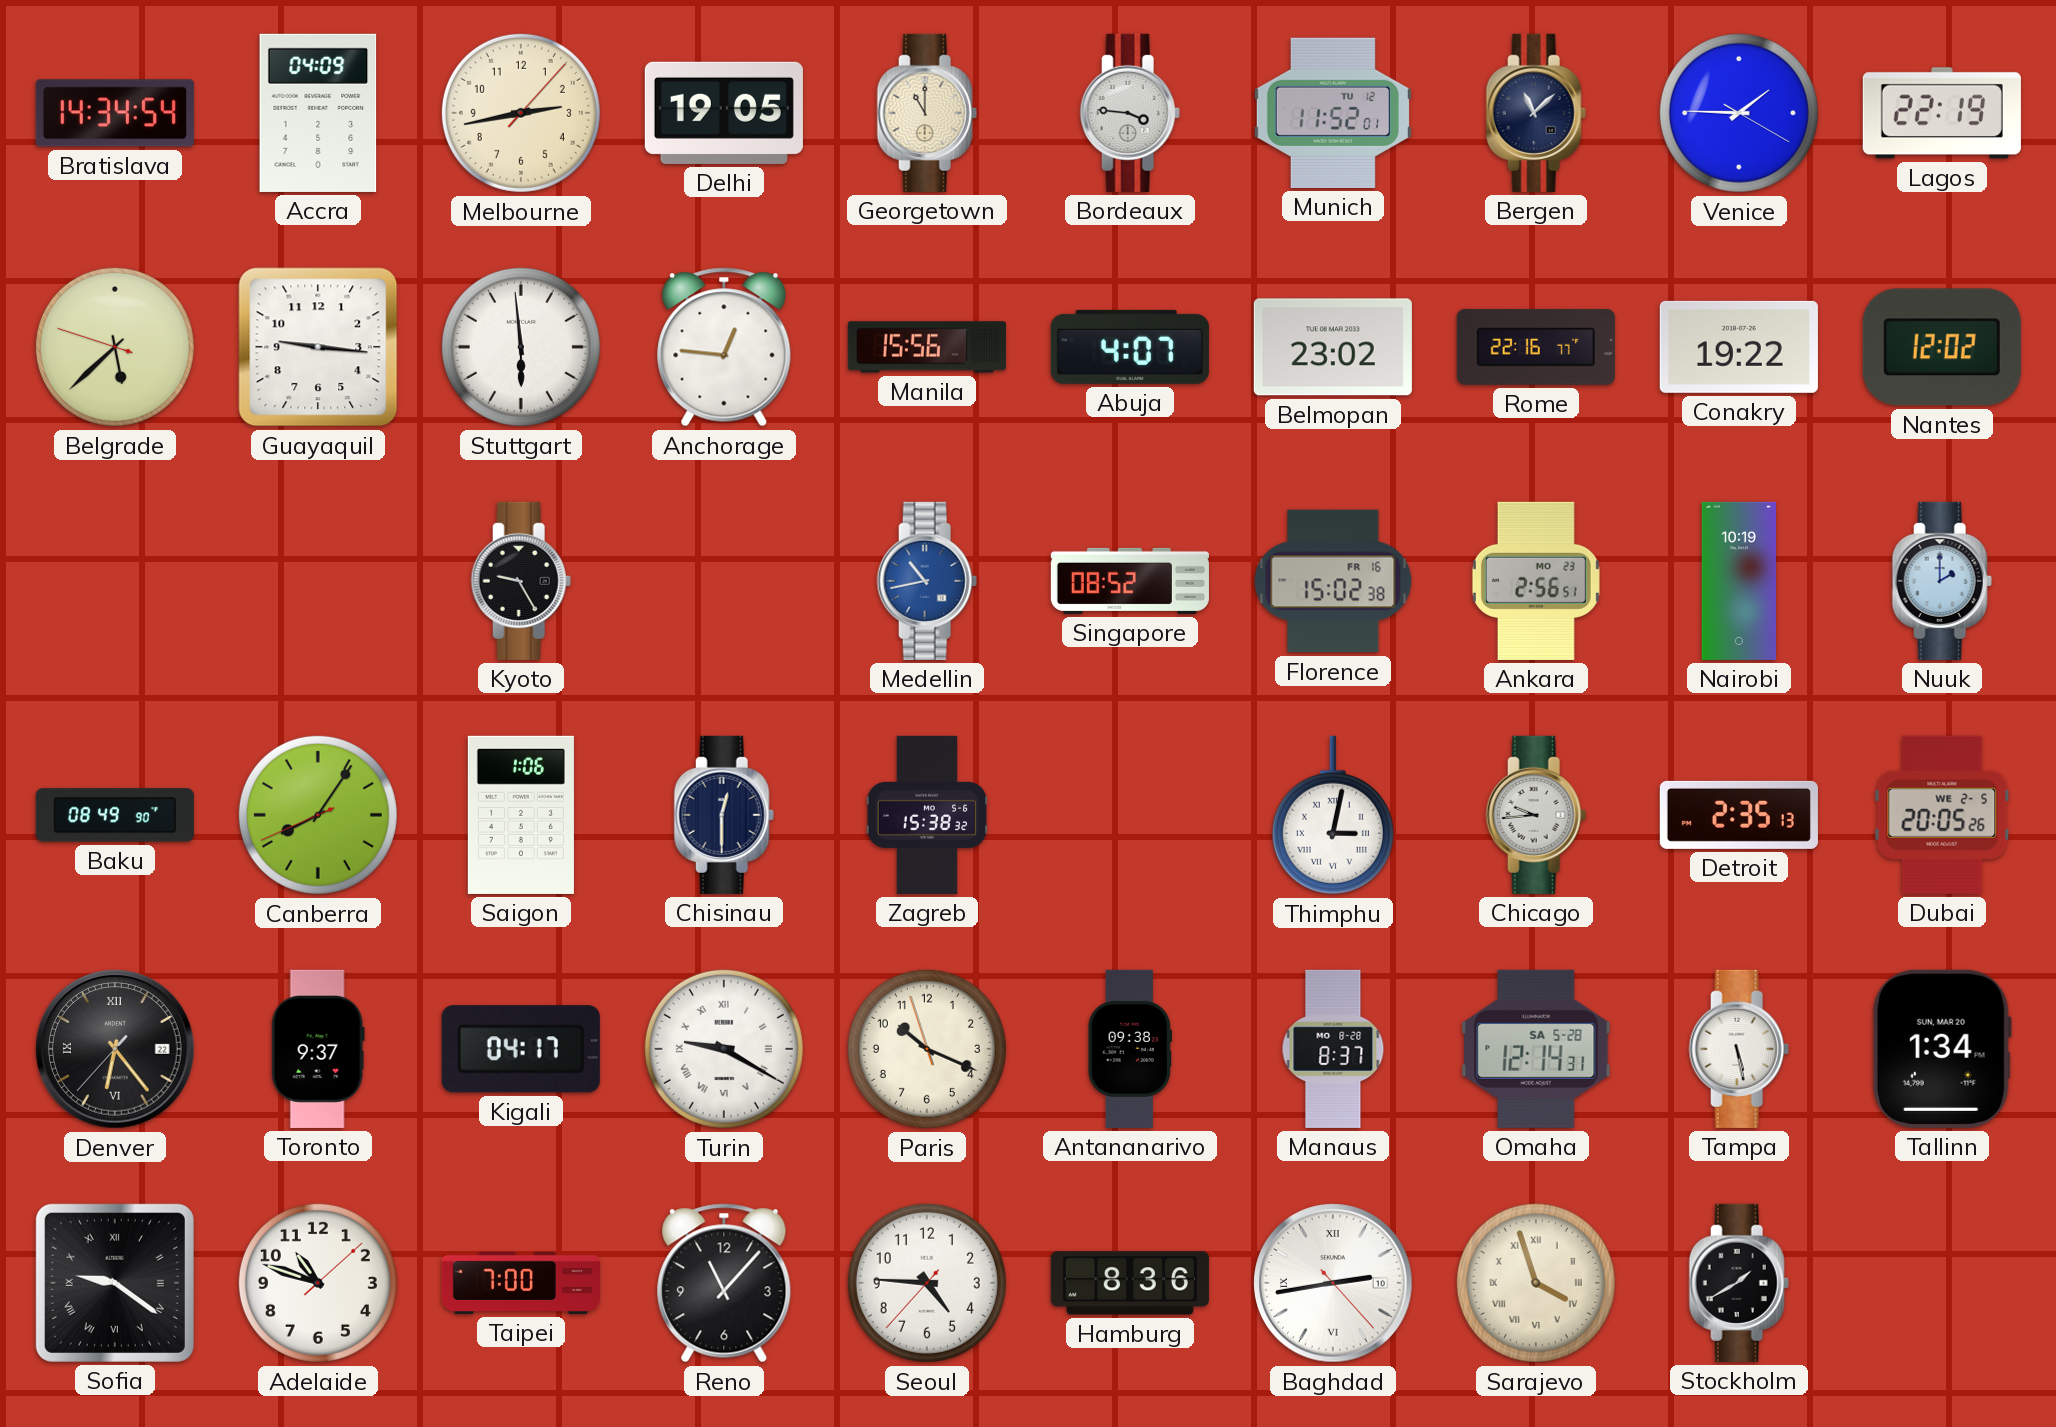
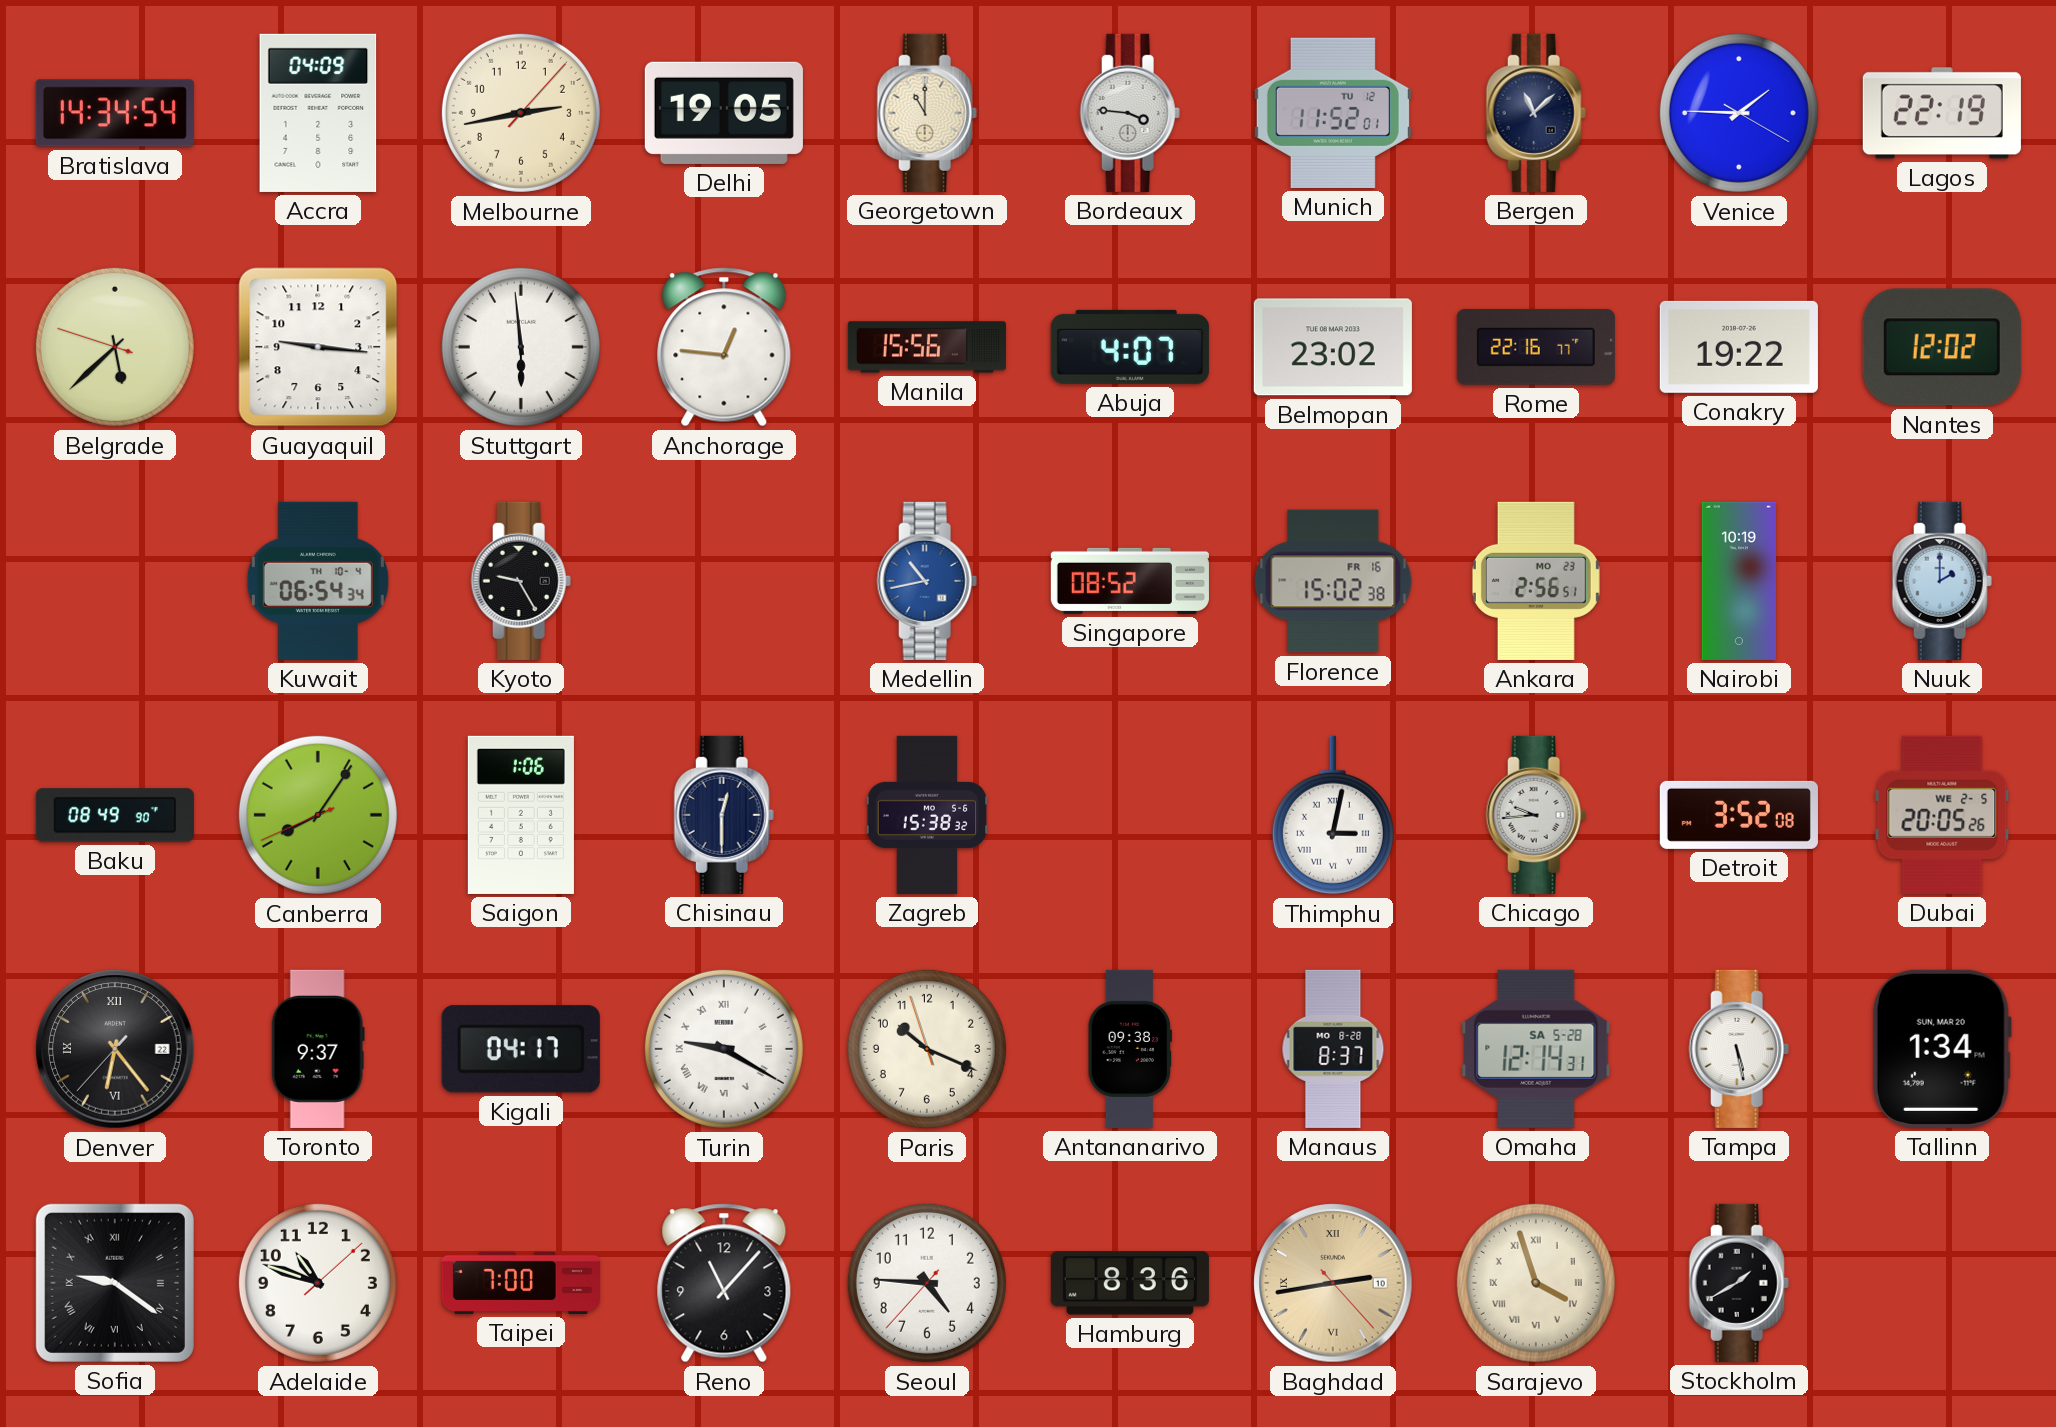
Kuwait: none -> 06:54 (318, 581)
Detroit: 2:35 -> 3:52 (1739, 815)
Baghdad dial: white -> champagne (1333, 1283)
